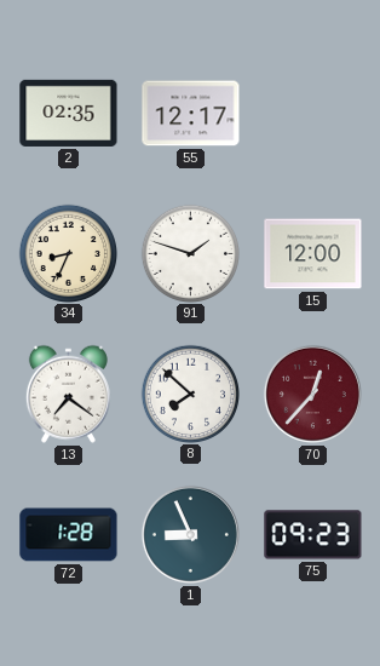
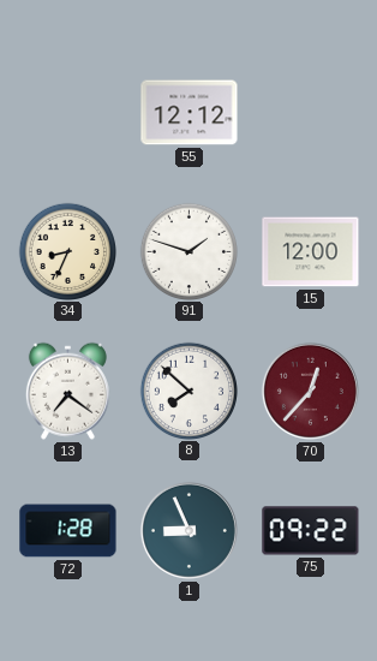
2: 02:35 -> none (69, 113)
55: 12:17 -> 12:12 (190, 113)
75: 09:23 -> 09:22 (311, 531)
